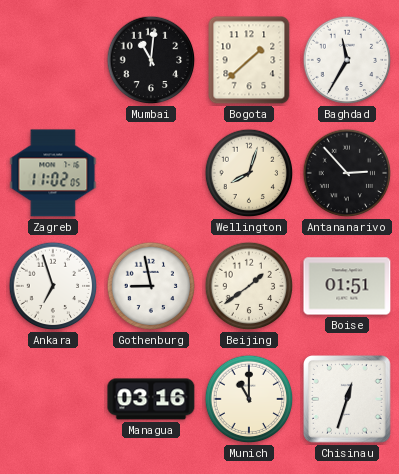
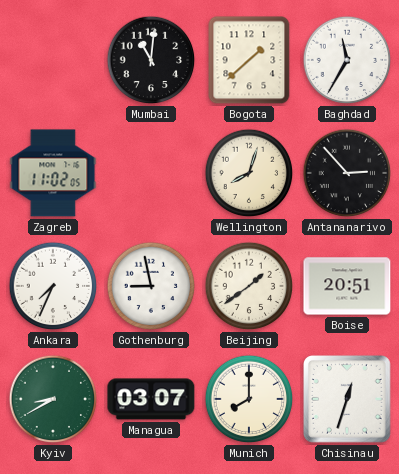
Ankara: 6:57 -> 7:34 (53, 286)
Boise: 01:51 -> 20:51 (347, 286)
Kyiv: none -> 8:40 (53, 399)
Managua: 03:16 -> 03:07 (151, 399)
Munich: 11:00 -> 8:00 (249, 399)
